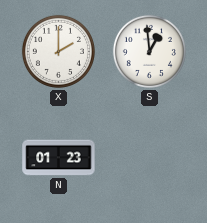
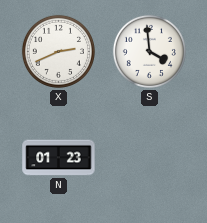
X: 2:00 -> 2:41 (58, 51)
S: 12:59 -> 3:59 (149, 51)
